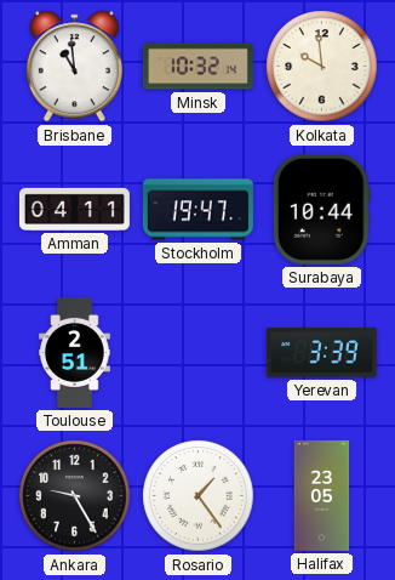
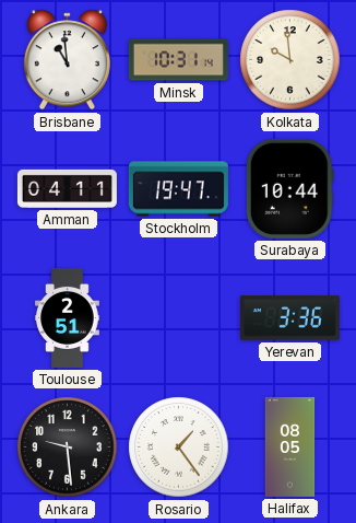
Minsk: 10:32 -> 10:31 (178, 60)
Yerevan: 3:39 -> 3:36 (289, 318)
Ankara: 9:25 -> 9:29 (68, 448)
Halifax: 23:05 -> 08:05 (290, 446)
